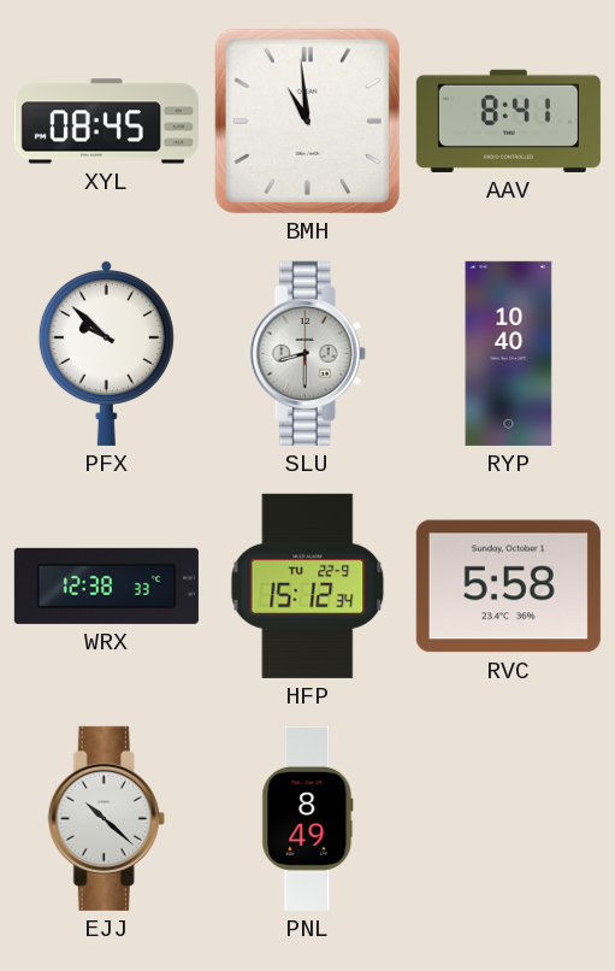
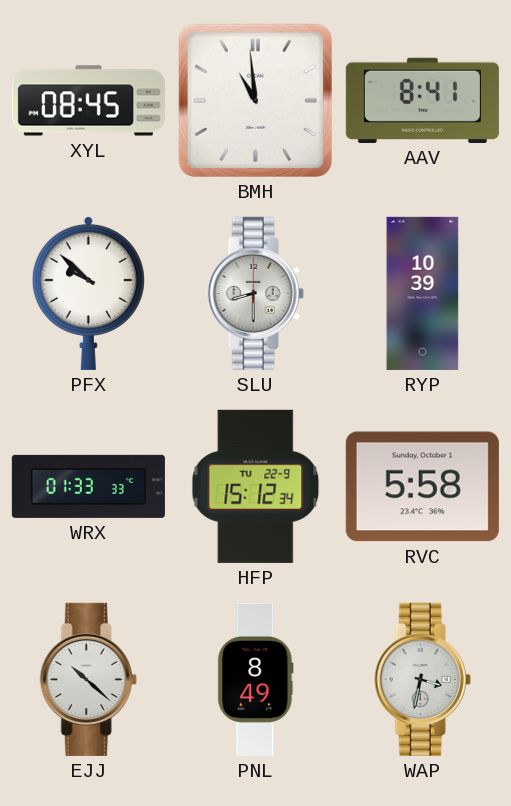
RYP: 10:40 -> 10:39 (423, 293)
WRX: 12:38 -> 01:33 (88, 486)
WAP: none -> 3:32 (422, 679)
